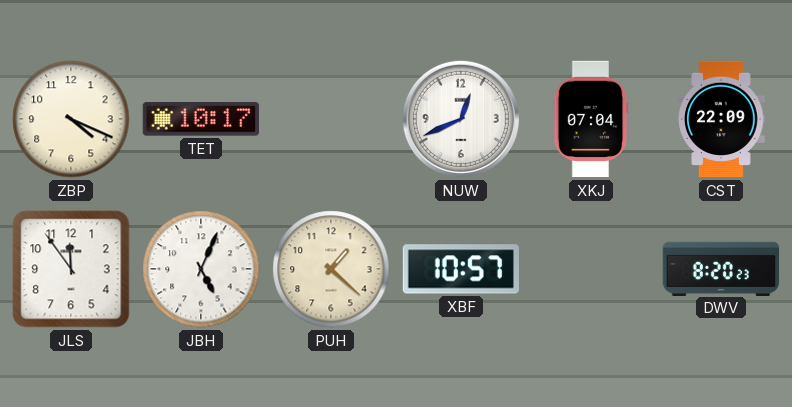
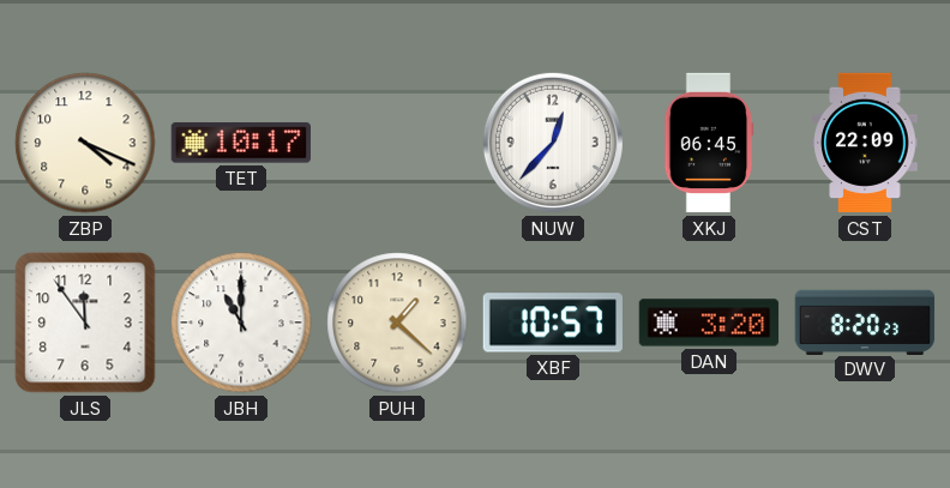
NUW: 12:41 -> 12:37 (553, 143)
XKJ: 07:04 -> 06:45 (709, 143)
JBH: 5:04 -> 11:00 (241, 323)
DAN: none -> 3:20 (709, 323)
